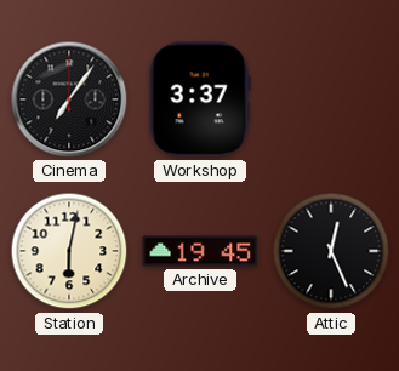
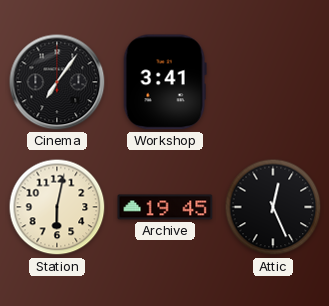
Workshop: 3:37 -> 3:41 (165, 82)
